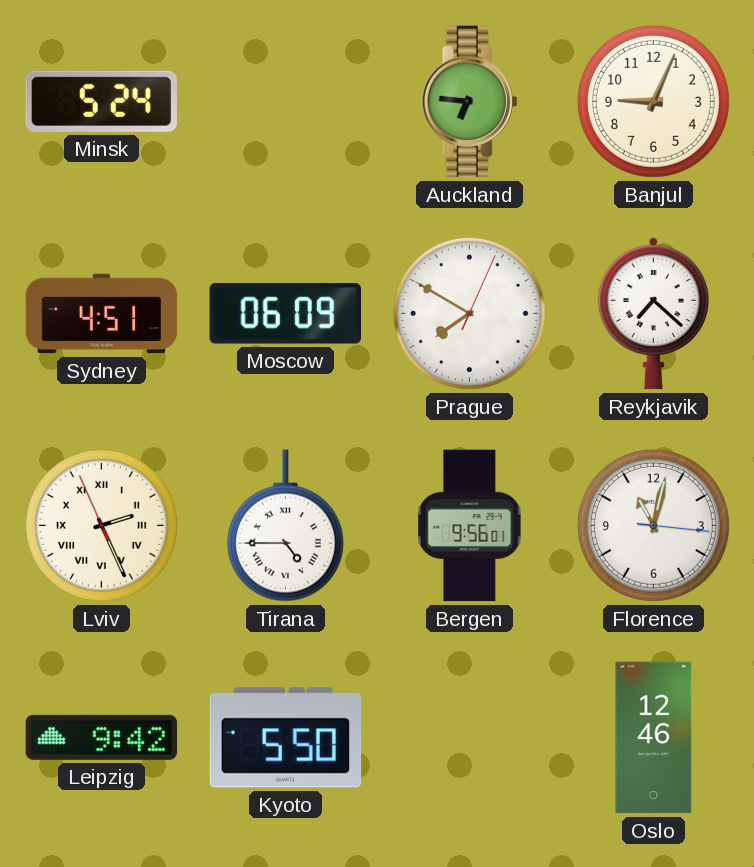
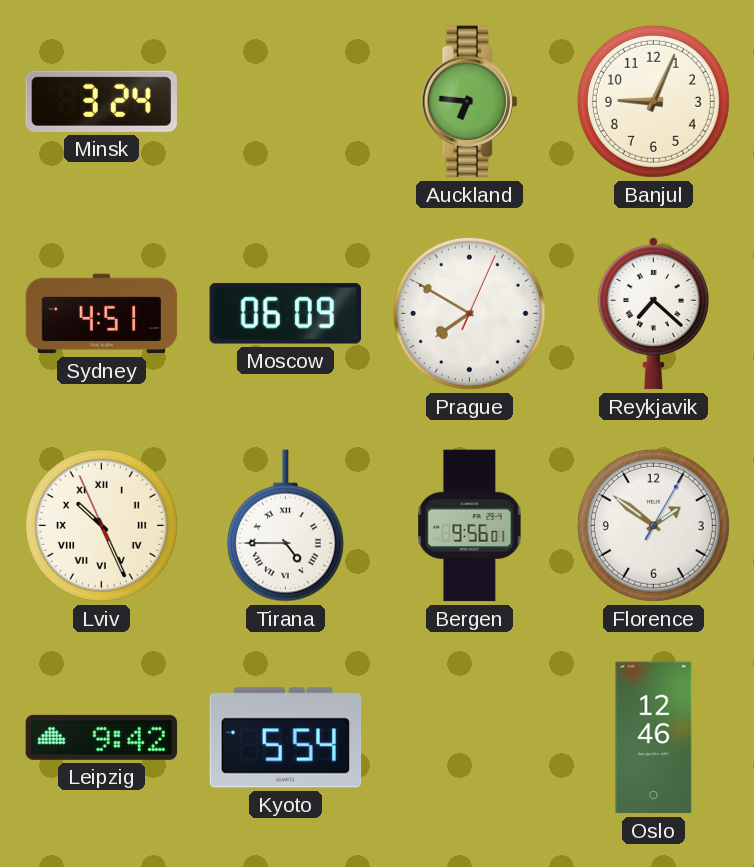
Minsk: 5:24 -> 3:24 (101, 101)
Lviv: 2:25 -> 10:25 (101, 525)
Florence: 11:02 -> 1:51 (653, 525)
Kyoto: 5:50 -> 5:54 (286, 738)
